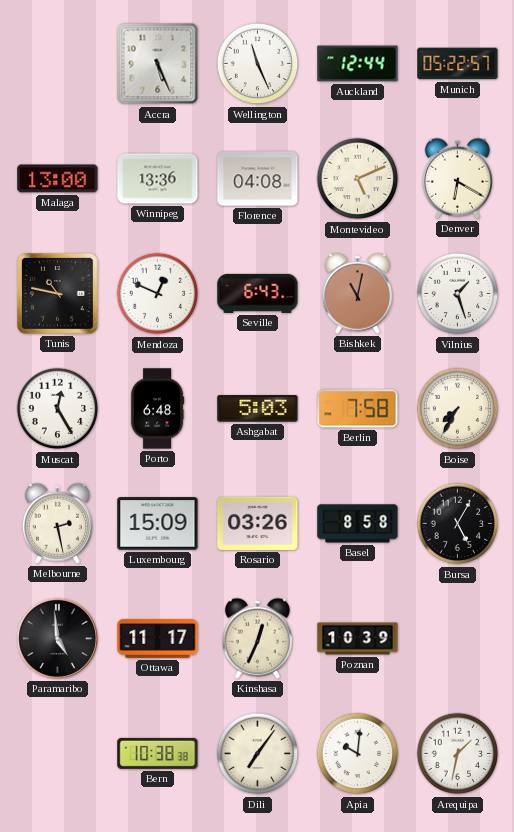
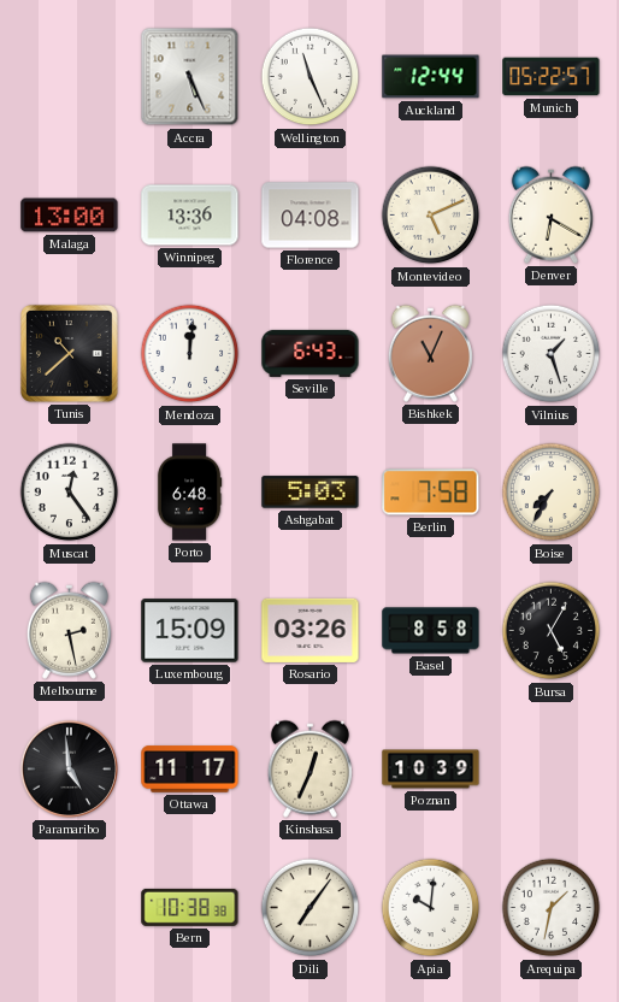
Tunis: 10:47 -> 10:38 (70, 354)
Mendoza: 12:49 -> 12:01 (190, 354)
Bishkek: 11:02 -> 11:04 (430, 353)
Muscat: 12:25 -> 12:24 (70, 493)
